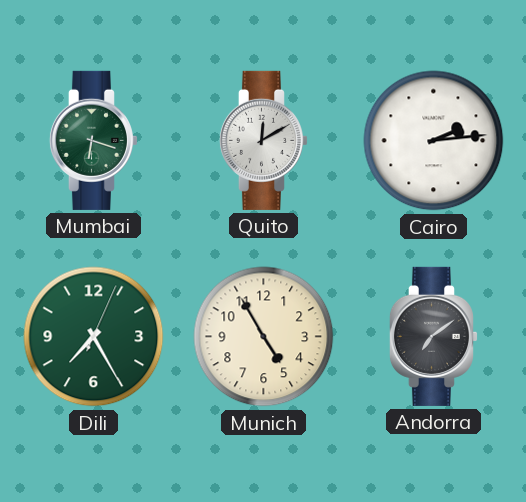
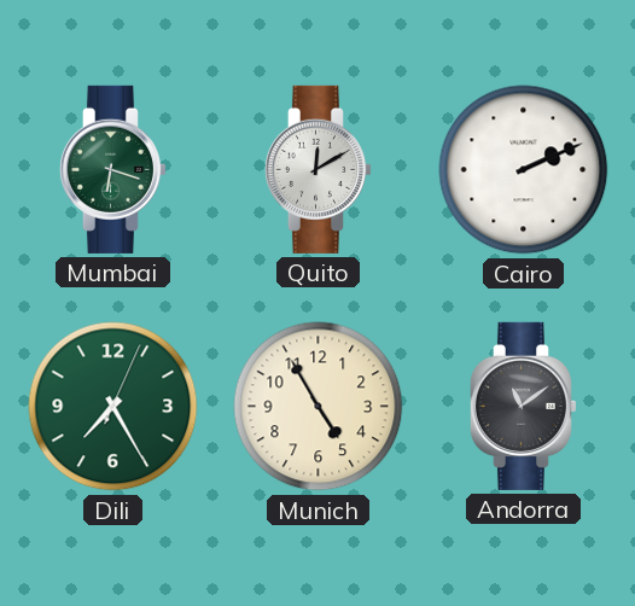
Cairo: 2:14 -> 2:11 (524, 170)
Andorra: 7:09 -> 11:09 (523, 406)
